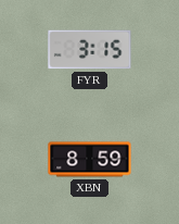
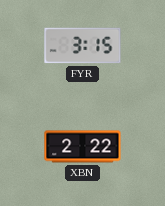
XBN: 8:59 -> 2:22 (83, 147)
